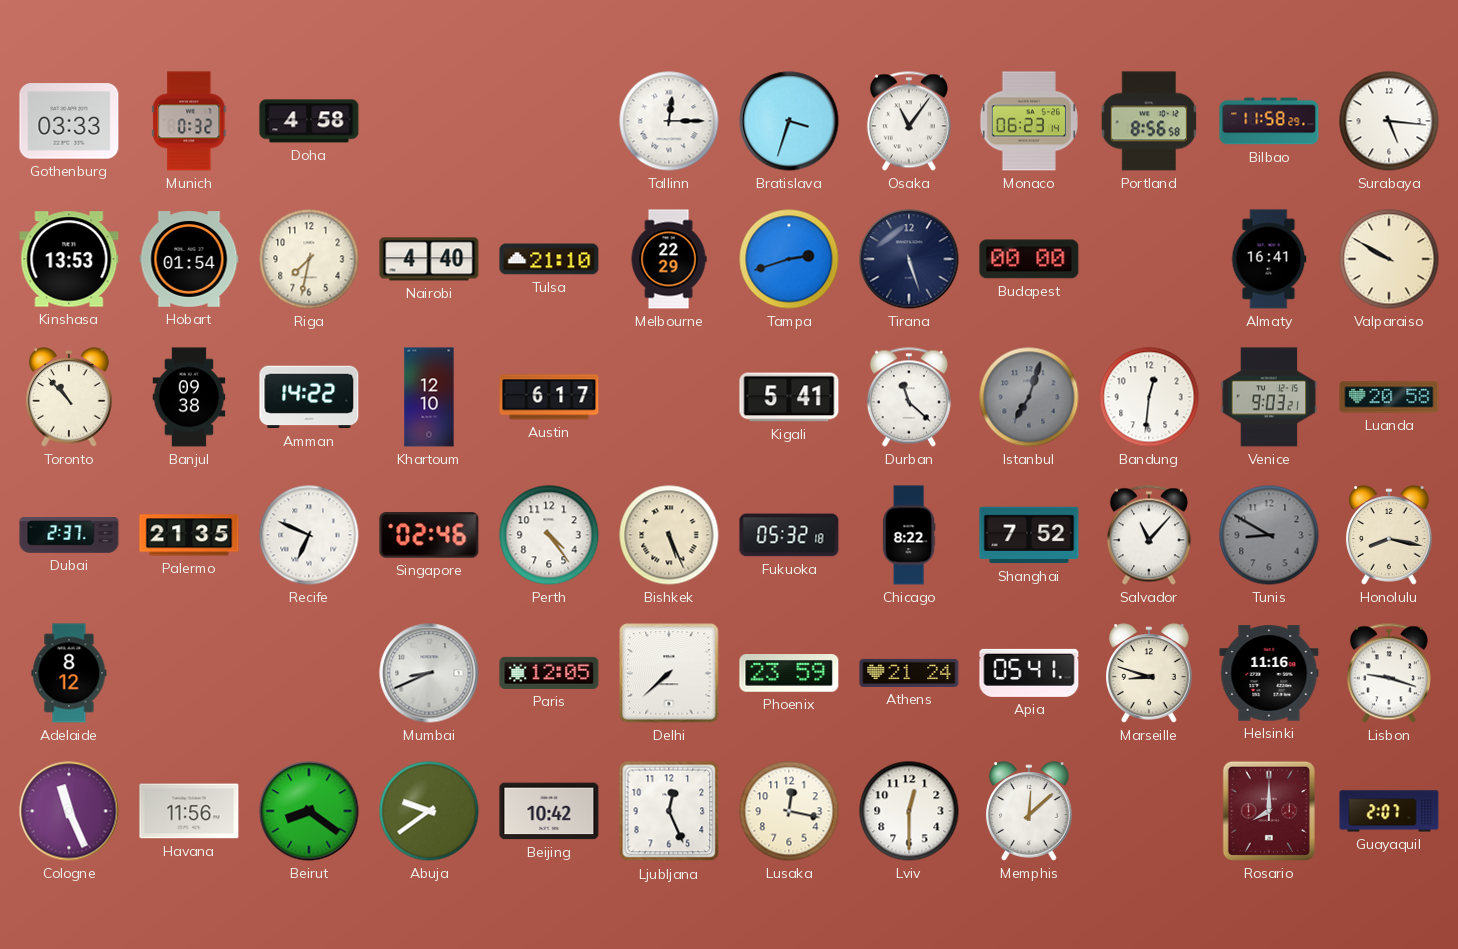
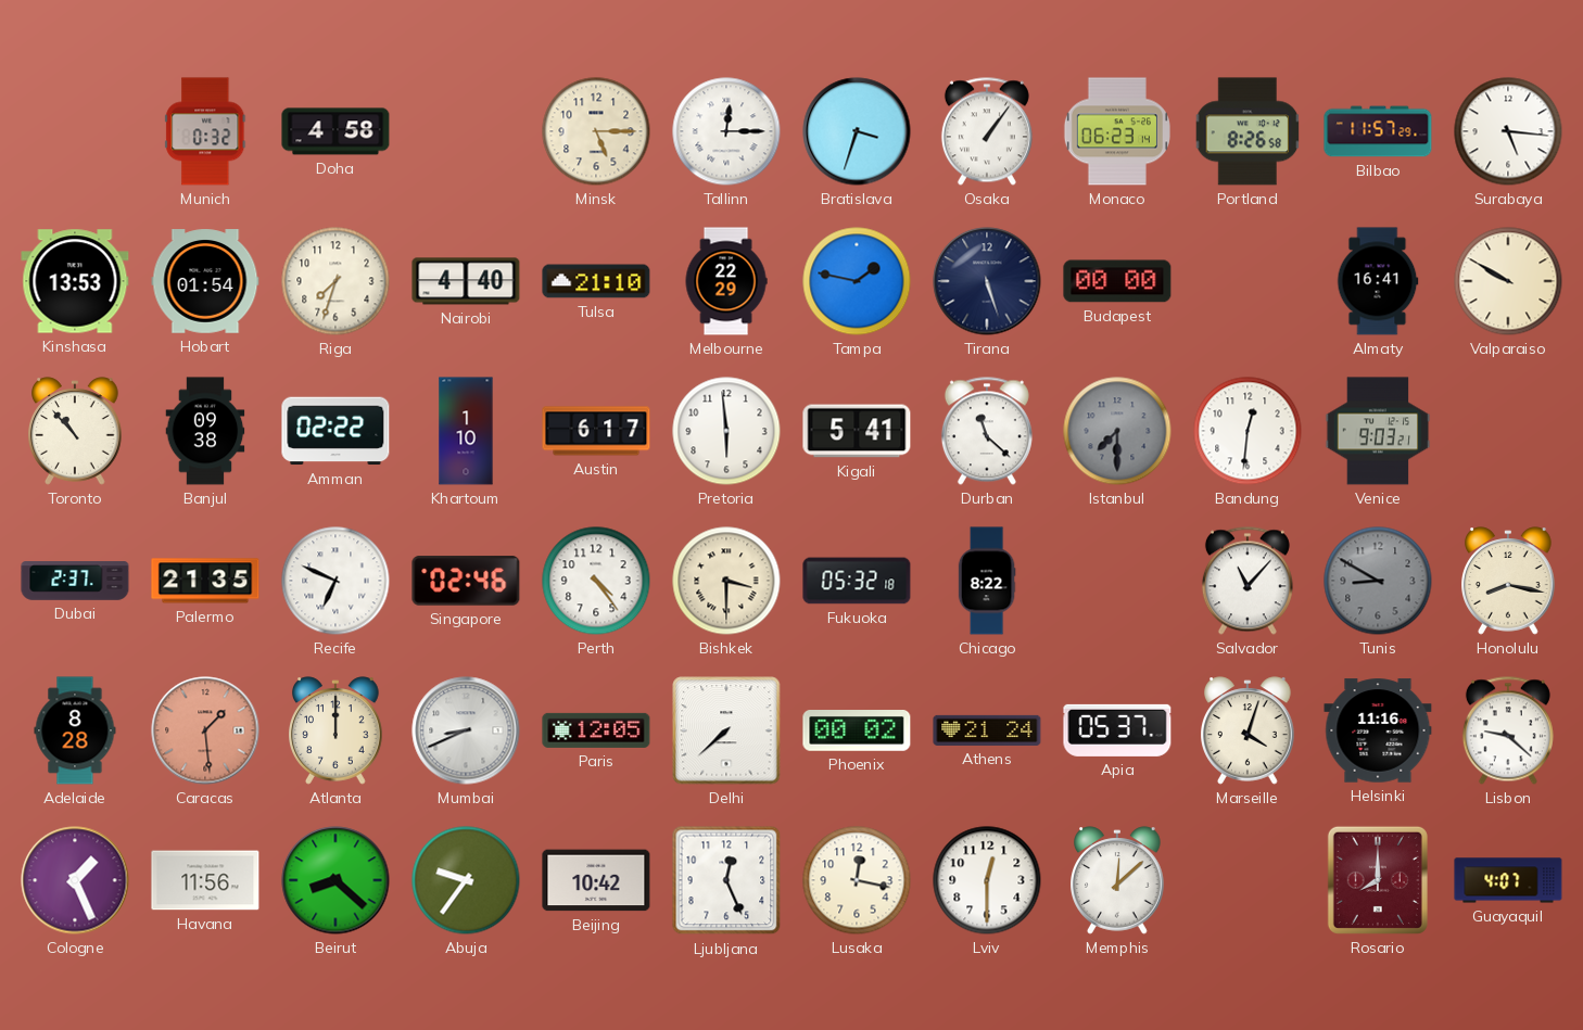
Gothenburg: 03:33 -> none (69, 121)
Minsk: none -> 5:15 (596, 131)
Osaka: 11:06 -> 1:06 (987, 131)
Portland: 8:56 -> 8:26 (1248, 131)
Bilbao: 11:58 -> 11:57 (1378, 131)
Riga: 7:32 -> 7:33 (335, 281)
Tampa: 2:42 -> 1:47 (857, 281)
Amman: 14:22 -> 02:22 (335, 431)
Khartoum: 12:10 -> 1:10 (466, 431)
Pretoria: none -> 5:59 (726, 431)
Istanbul: 7:03 -> 7:30 (1117, 431)
Luanda: 20:58 -> none (1389, 397)
Bishkek: 5:26 -> 3:30 (726, 581)
Shanghai: 7:52 -> none (1029, 535)
Adelaide: 8:12 -> 8:28 (75, 730)
Caracas: none -> 1:29 (205, 730)
Atlanta: none -> 12:00 (337, 730)
Phoenix: 23:59 -> 00:02 (857, 732)
Apia: 05:41 -> 05:37 (1117, 730)
Marseille: 8:48 -> 4:03 (1249, 730)
Lisbon: 9:18 -> 9:22 (1508, 730)
Cologne: 11:26 -> 1:26 (75, 880)
Beirut: 8:21 -> 8:22 (335, 880)
Abuja: 9:39 -> 9:36 (466, 880)
Guayaquil: 2:07 -> 4:07 (1508, 880)
